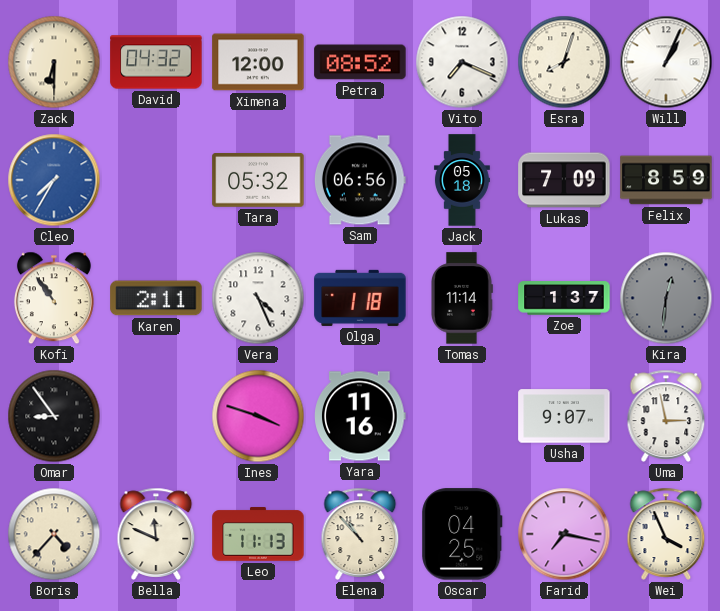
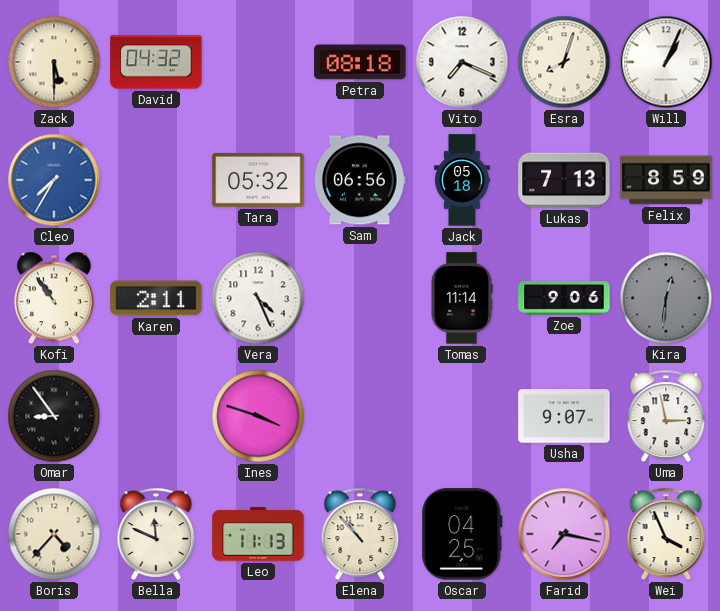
Zack: 6:30 -> 5:30 (54, 62)
Ximena: 12:00 -> none (258, 62)
Petra: 08:52 -> 08:18 (360, 62)
Lukas: 7:09 -> 7:13 (564, 180)
Olga: 1:18 -> none (360, 298)
Zoe: 1:37 -> 9:06 (564, 298)
Yara: 11:16 -> none (360, 416)
